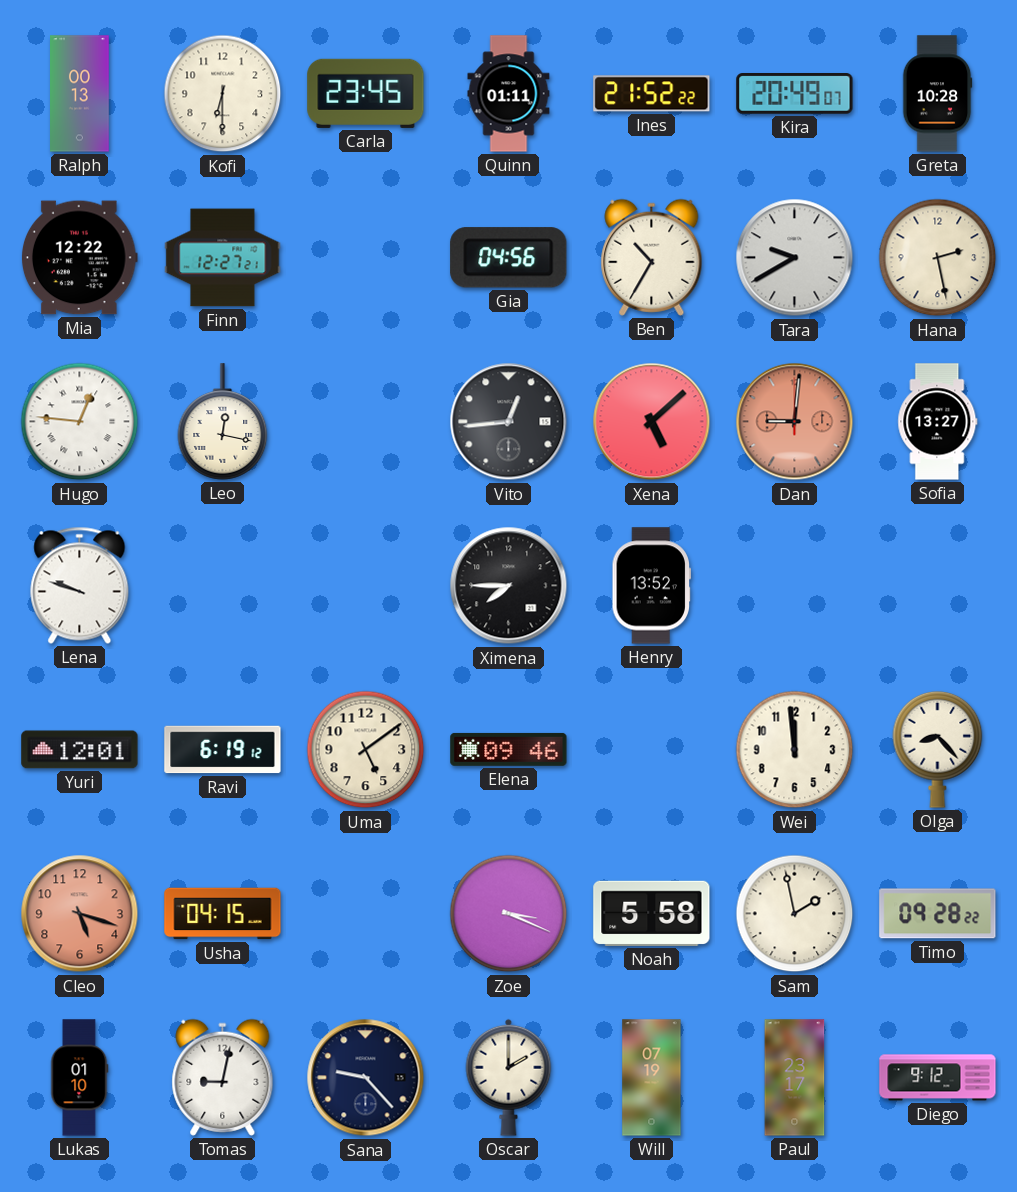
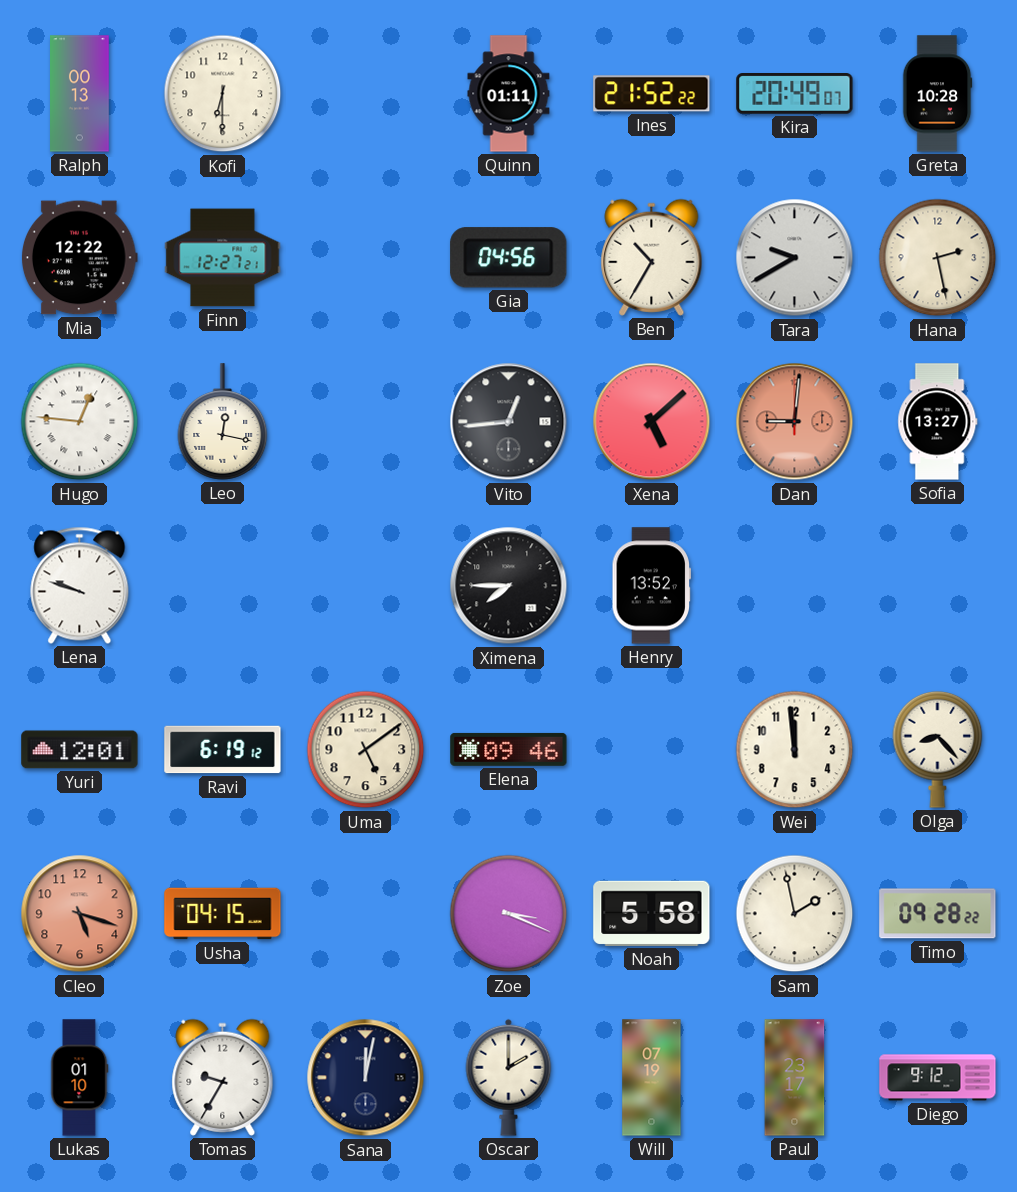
Carla: 23:45 -> none (366, 93)
Tomas: 9:02 -> 9:35 (223, 1077)
Sana: 9:23 -> 12:02 (366, 1078)
